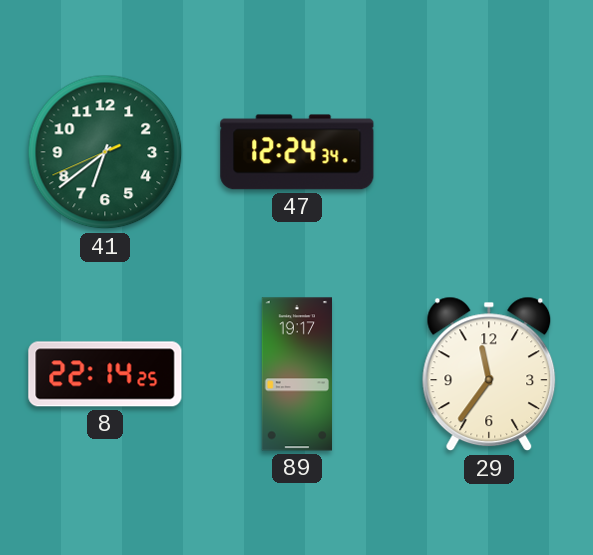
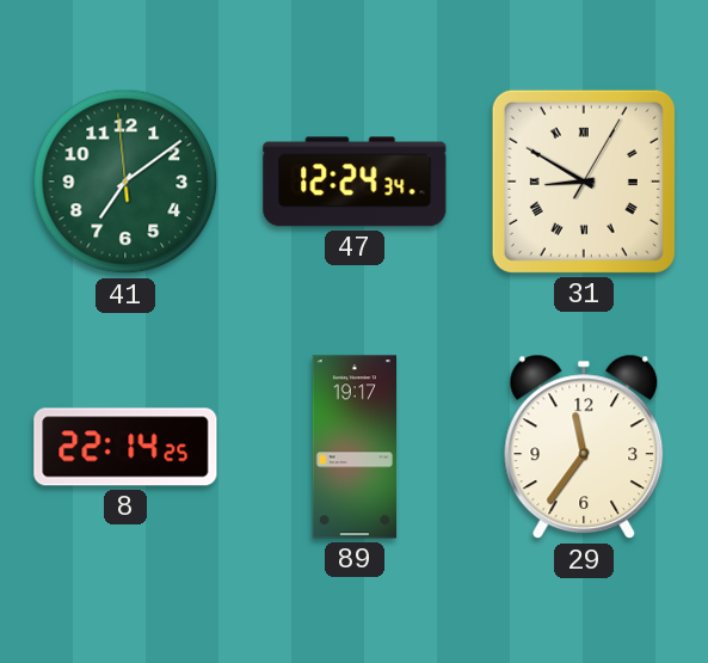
41: 6:38 -> 7:08 (125, 182)
31: none -> 8:50 (584, 182)
